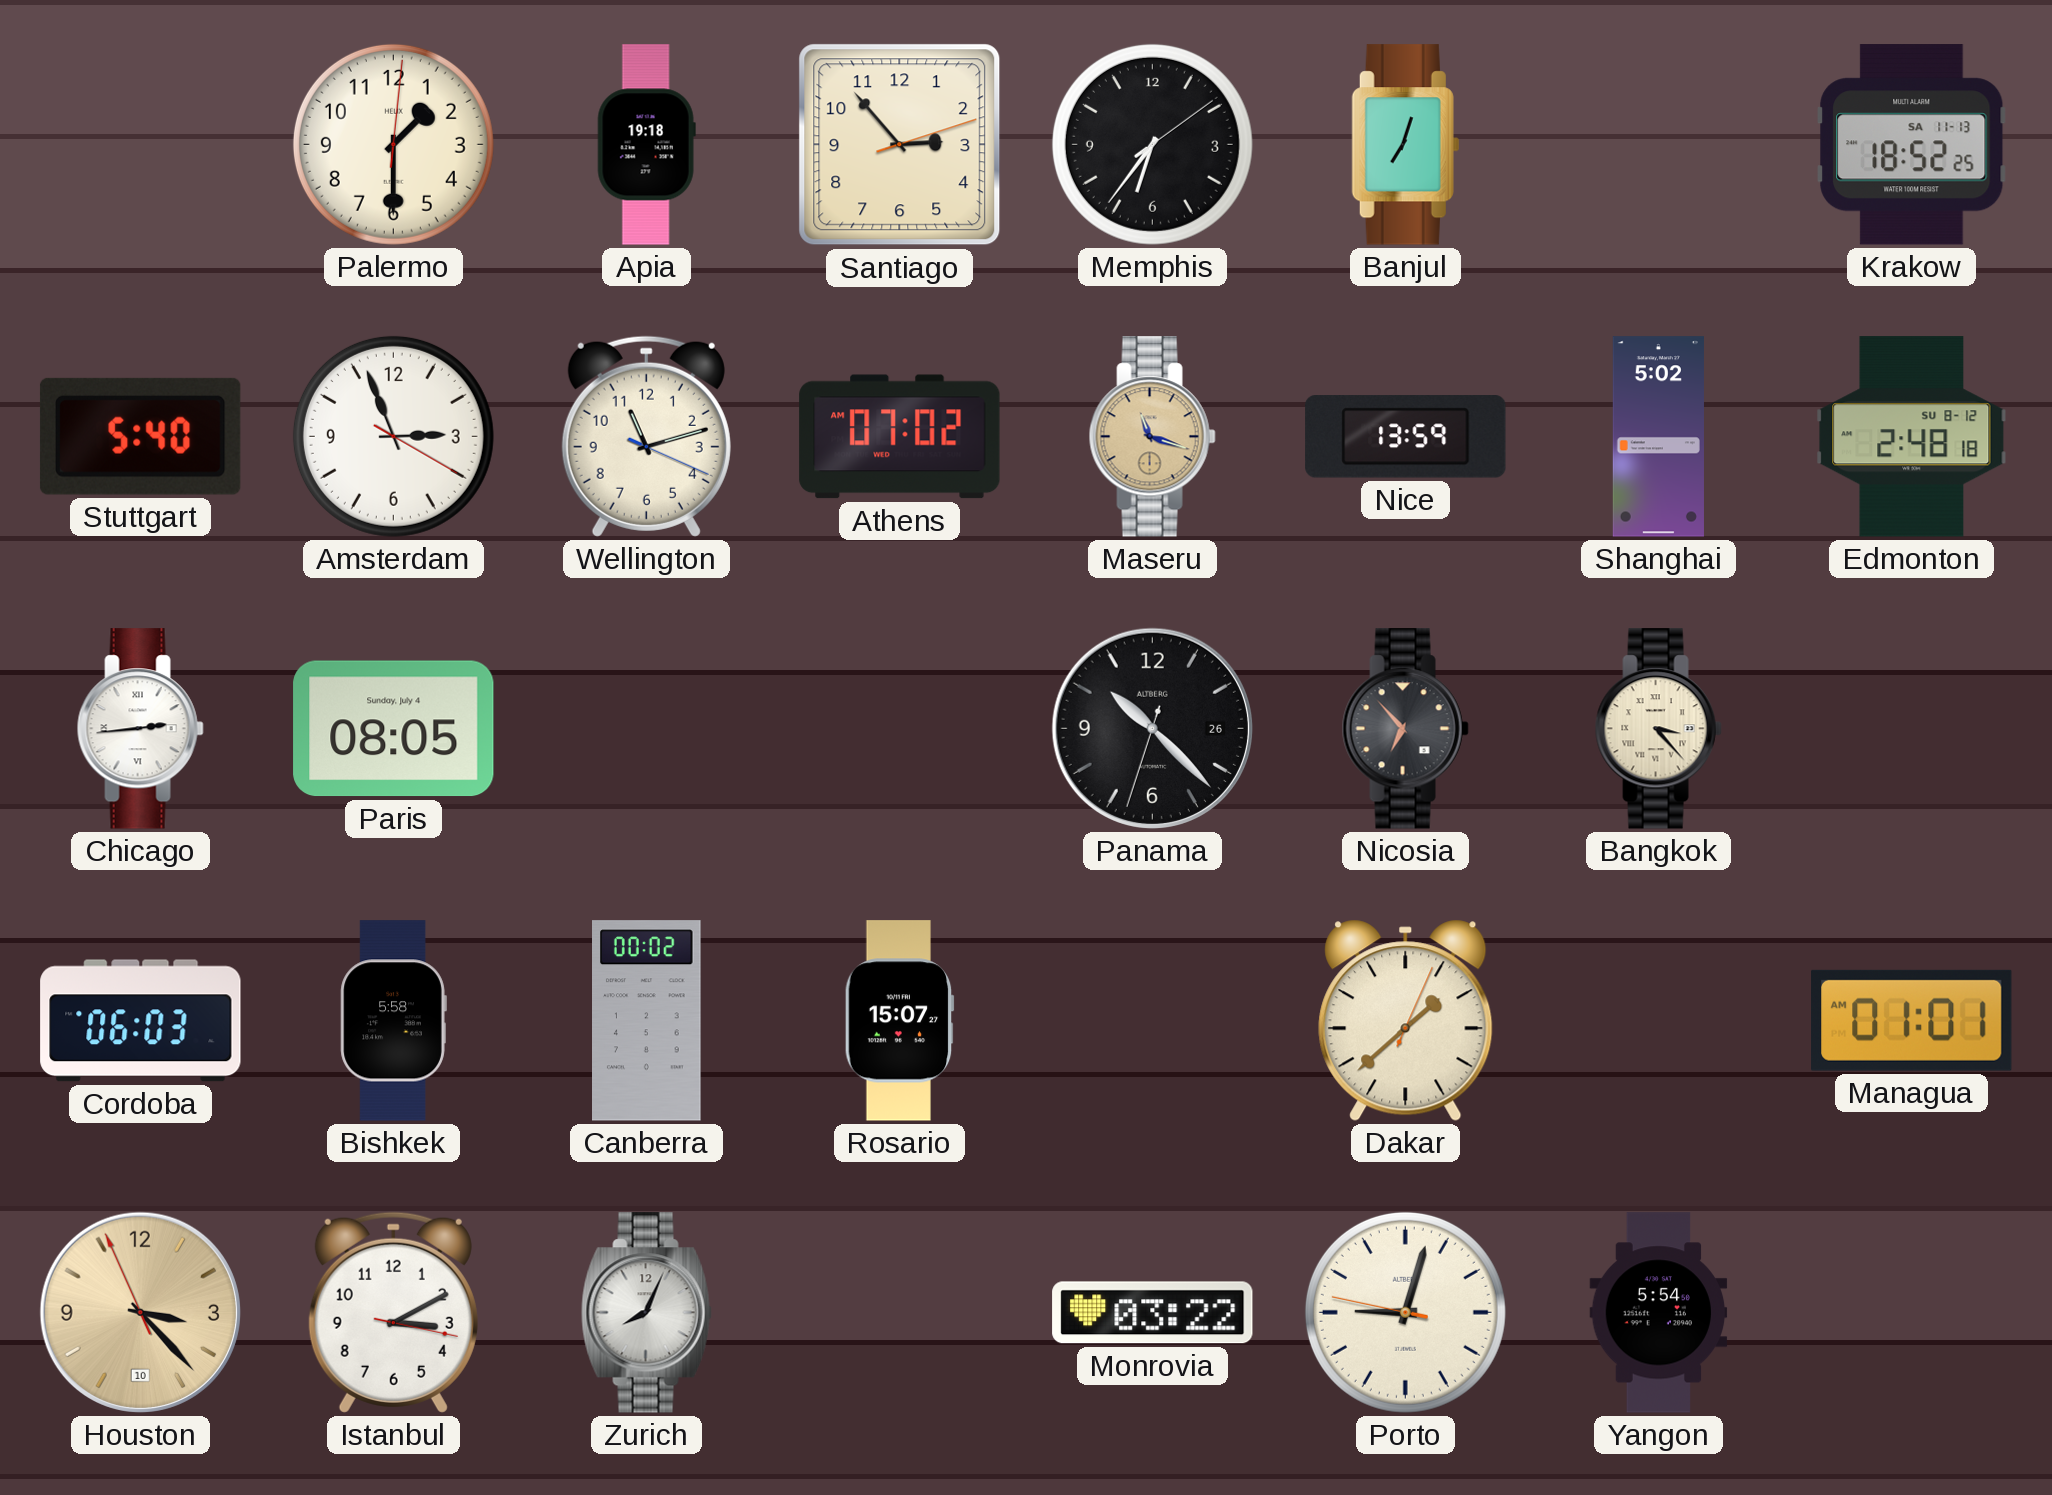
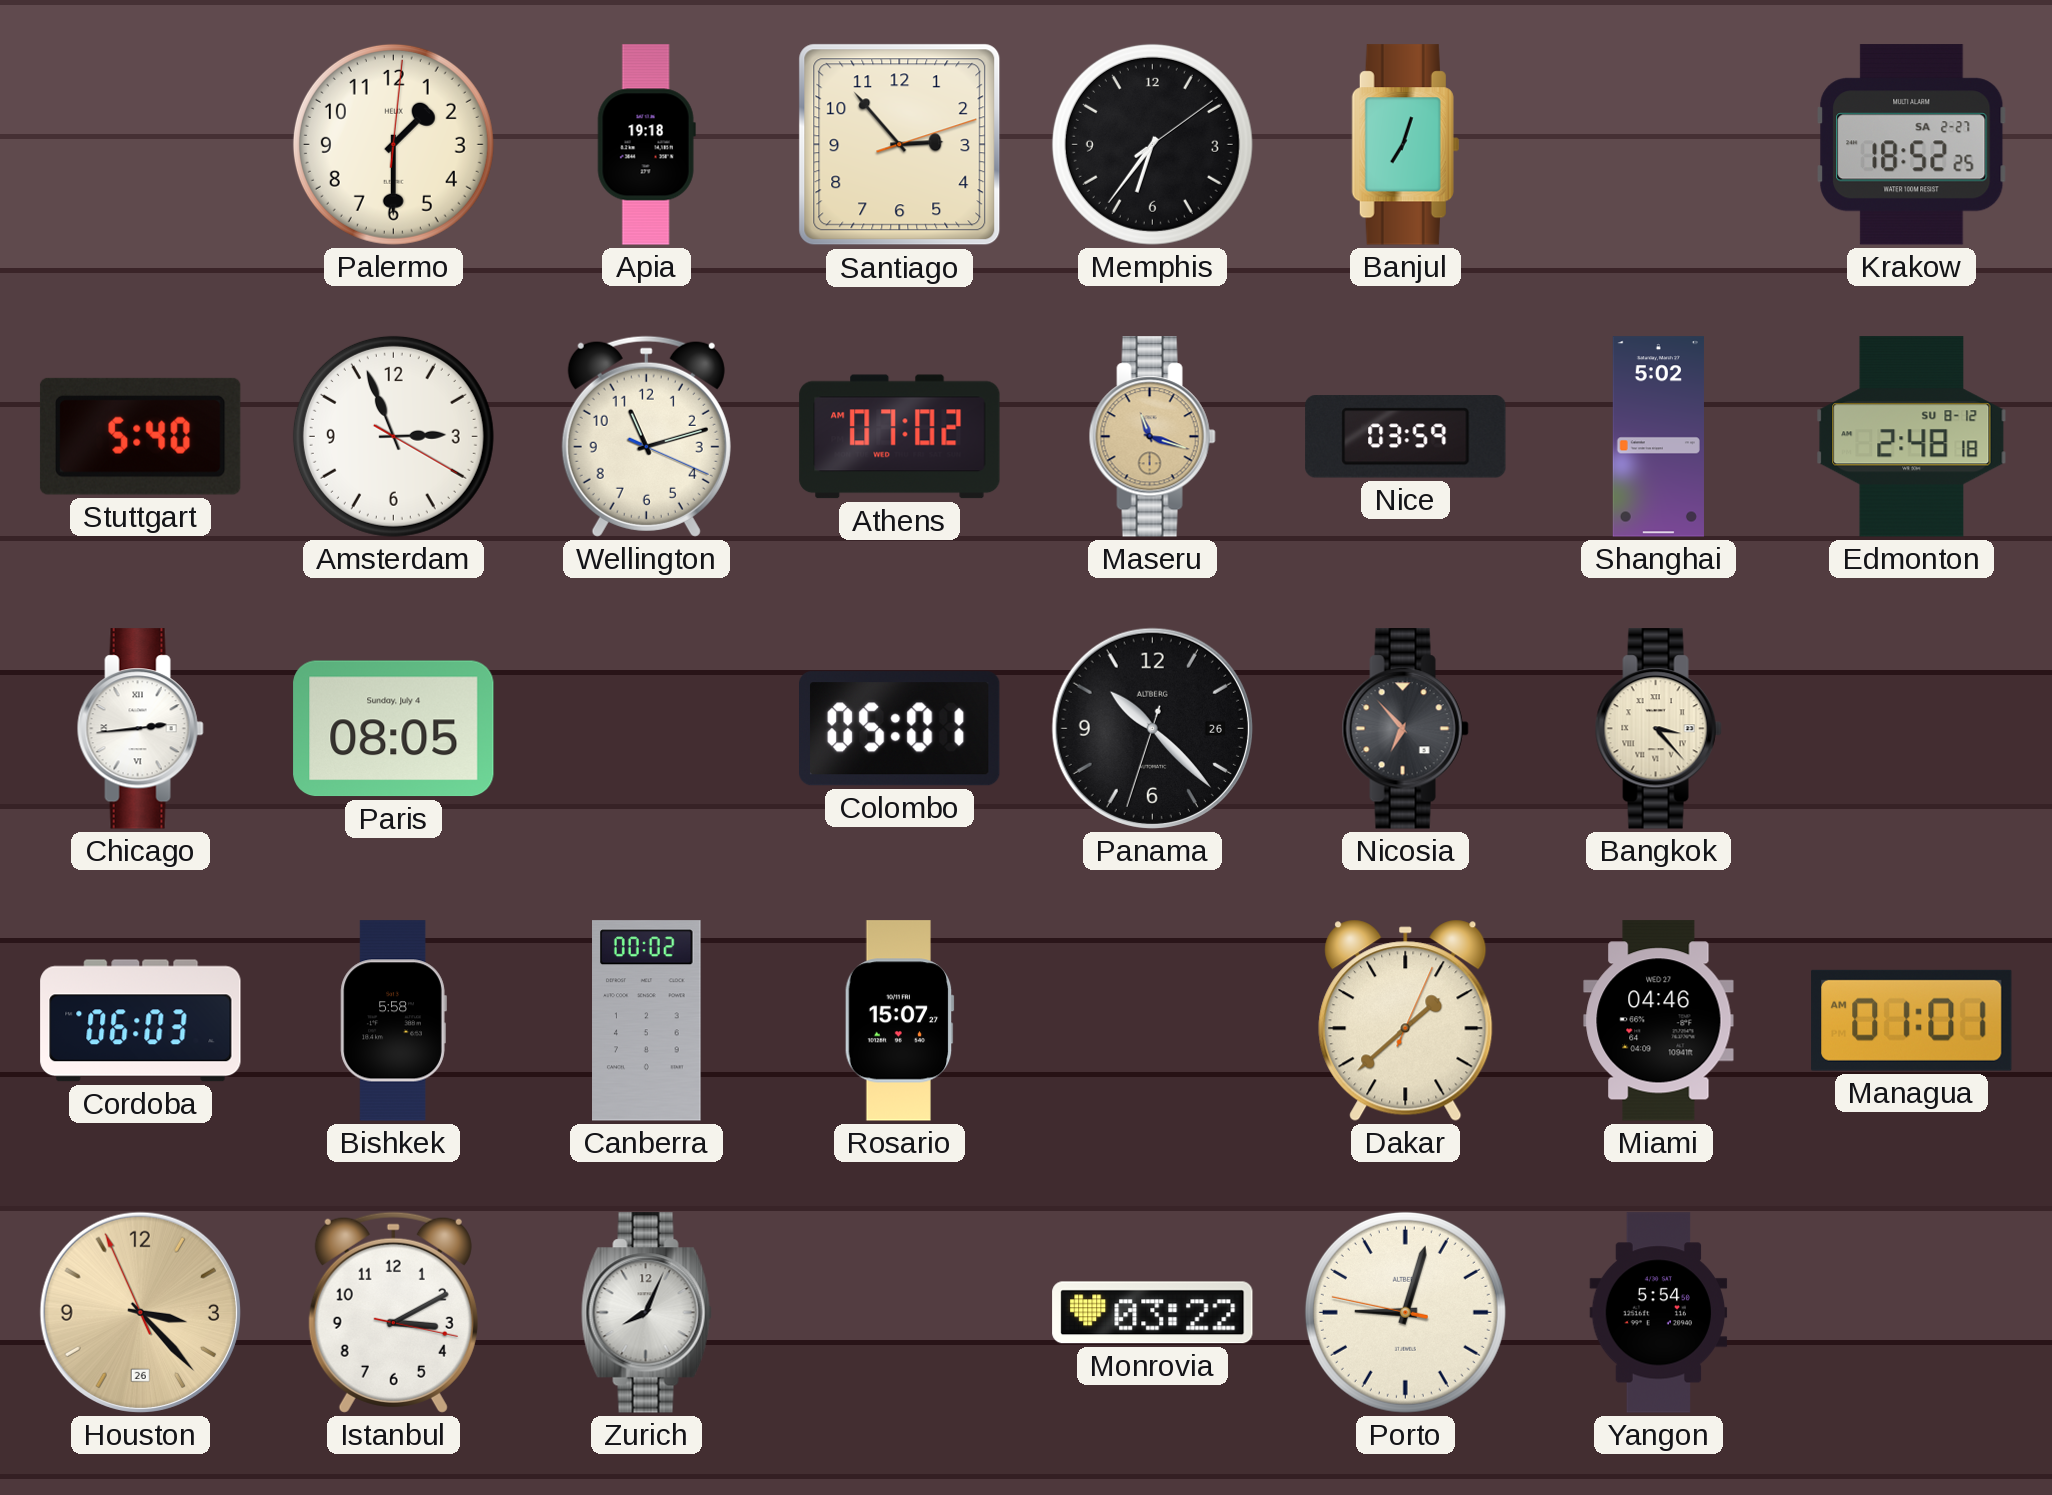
Krakow date: SA 11-13 -> SA 2-27 (1912, 145)
Nice: 13:59 -> 03:59 (1406, 437)
Colombo: none -> 05:01 (899, 729)
Miami: none -> 04:46 (1659, 1021)
Houston date: 10 -> 26 (140, 1312)
